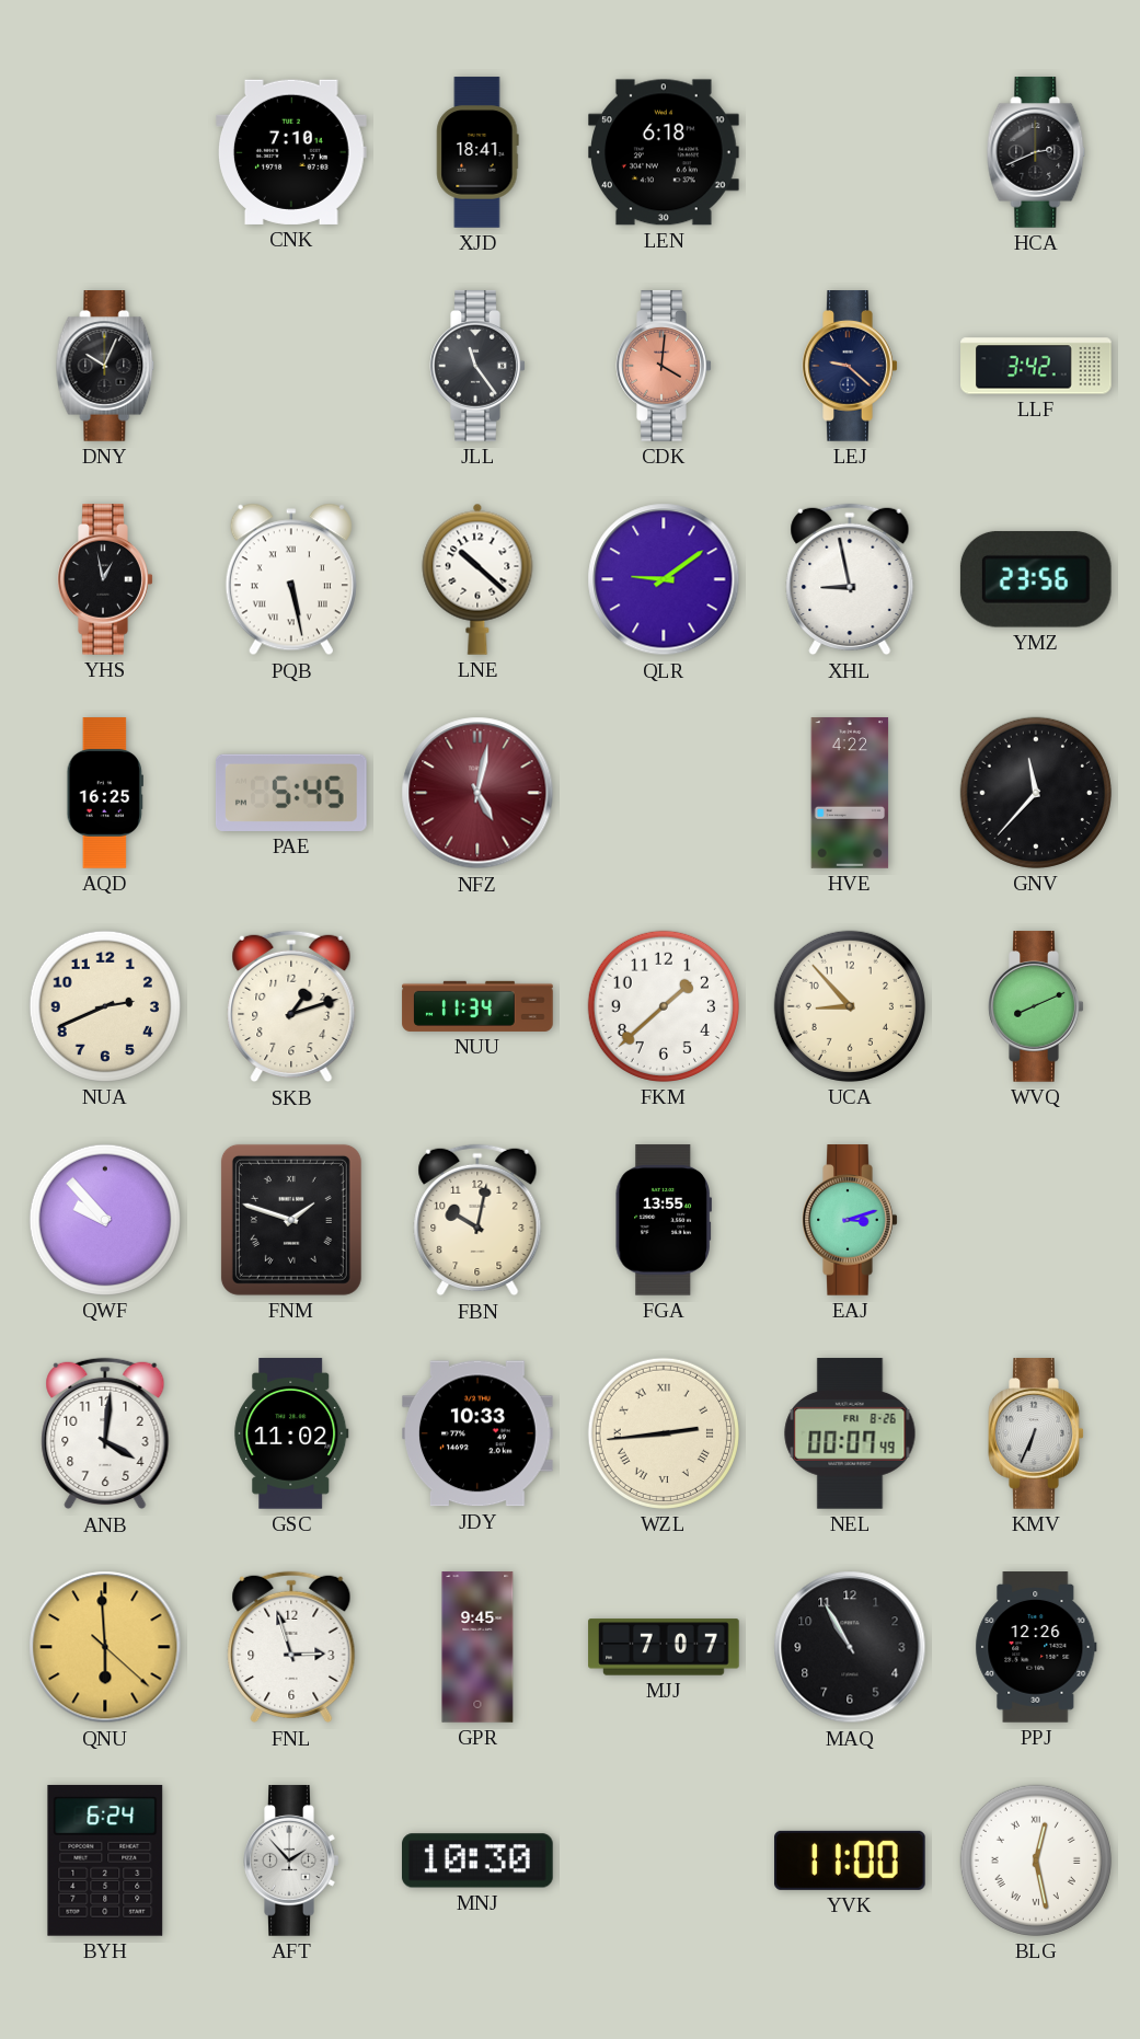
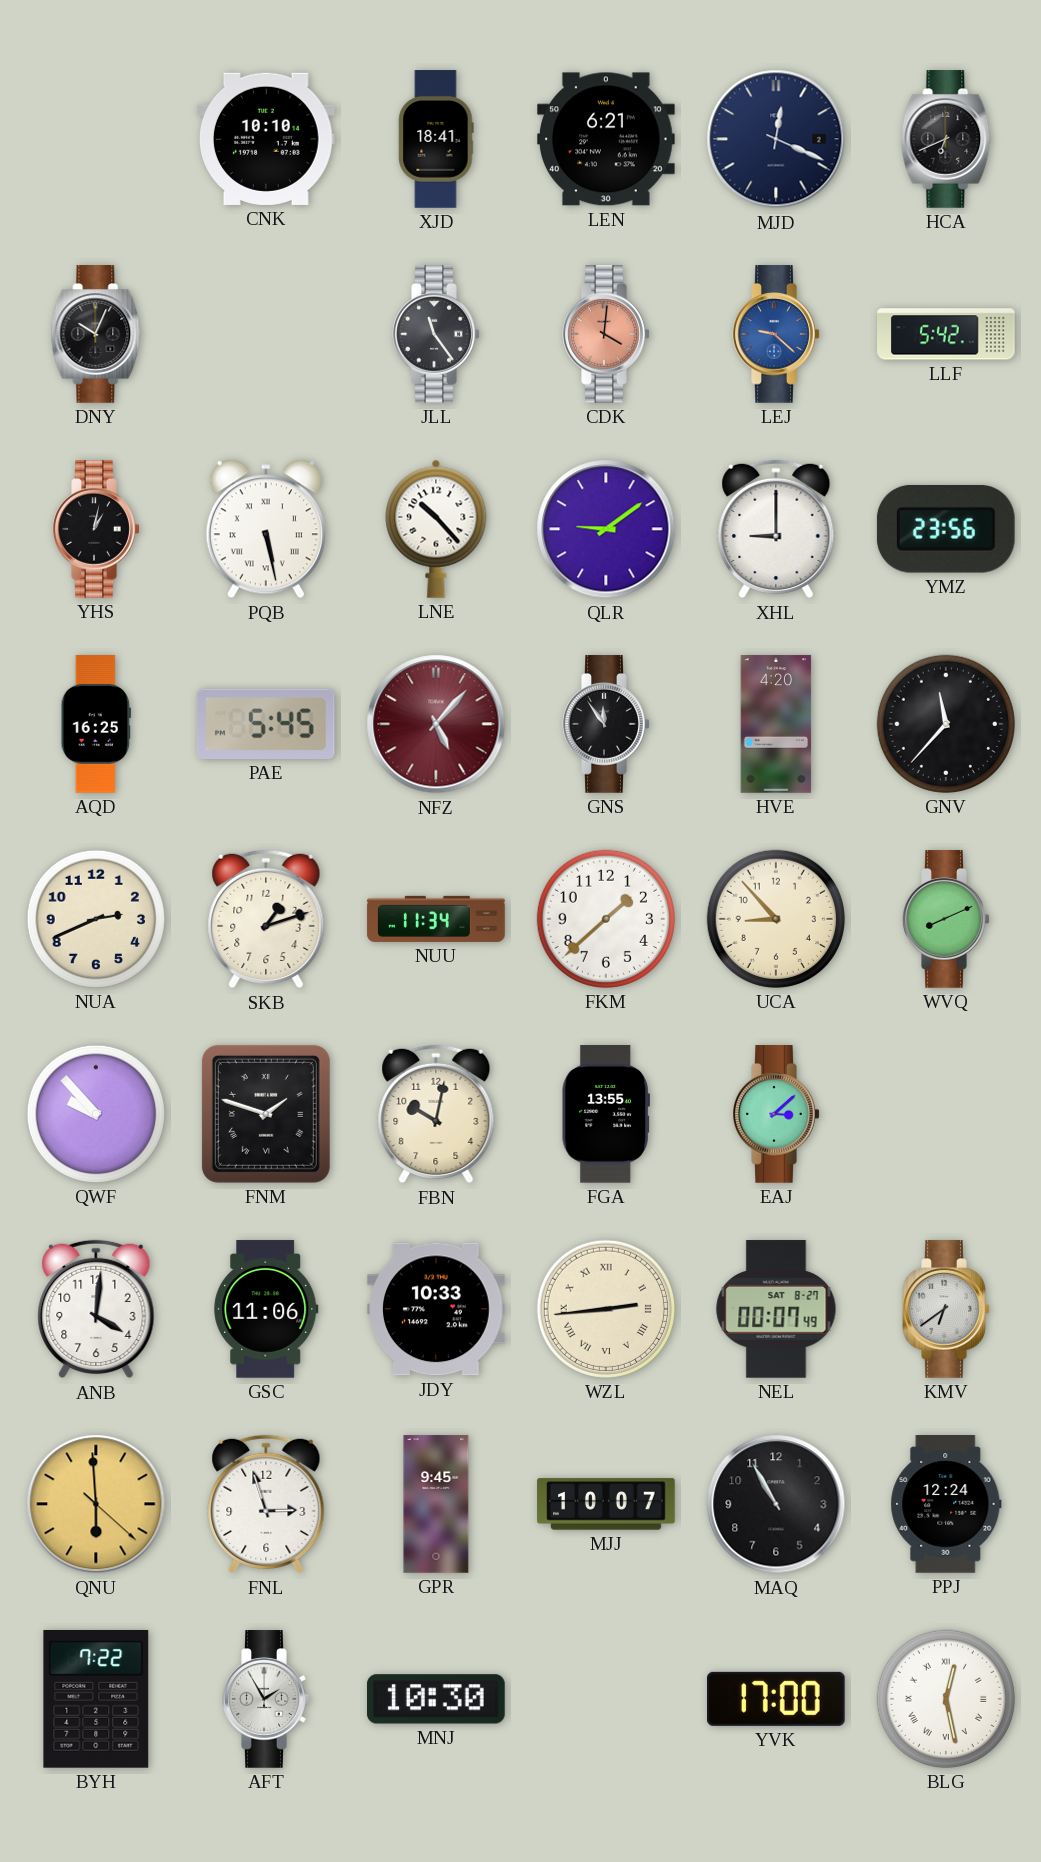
CNK: 7:10 -> 10:10 (267, 139)
LEN: 6:18 -> 6:21 (607, 139)
MJD: none -> 12:19 (776, 139)
HCA: 2:41 -> 6:41 (946, 139)
LEJ dial: navy -> blue (776, 334)
LLF: 3:42 -> 5:42 (946, 334)
YHS: 12:58 -> 1:02 (96, 529)
LNE: 10:22 -> 10:23 (436, 529)
XHL: 8:58 -> 9:00 (776, 529)
NFZ: 5:02 -> 5:07 (436, 724)
GNS: none -> 11:54 (606, 724)
HVE: 4:22 -> 4:20 (776, 724)
EAJ: 3:12 -> 3:08 (776, 1114)
GSC: 11:02 -> 11:06 (266, 1309)
NEL date: FRI 8-26 -> SAT 8-27 (776, 1309)
KMV: 6:34 -> 6:39 (946, 1309)
MJJ: 7:07 -> 10:07 (606, 1504)
PPJ: 12:26 -> 12:24 (946, 1504)
BYH: 6:24 -> 7:22 (96, 1699)
AFT: 1:53 -> 1:55 (266, 1699)
YVK: 11:00 -> 17:00 (777, 1699)
